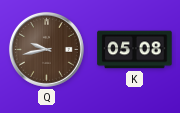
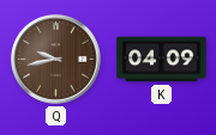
K: 05:08 -> 04:09 (162, 60)
